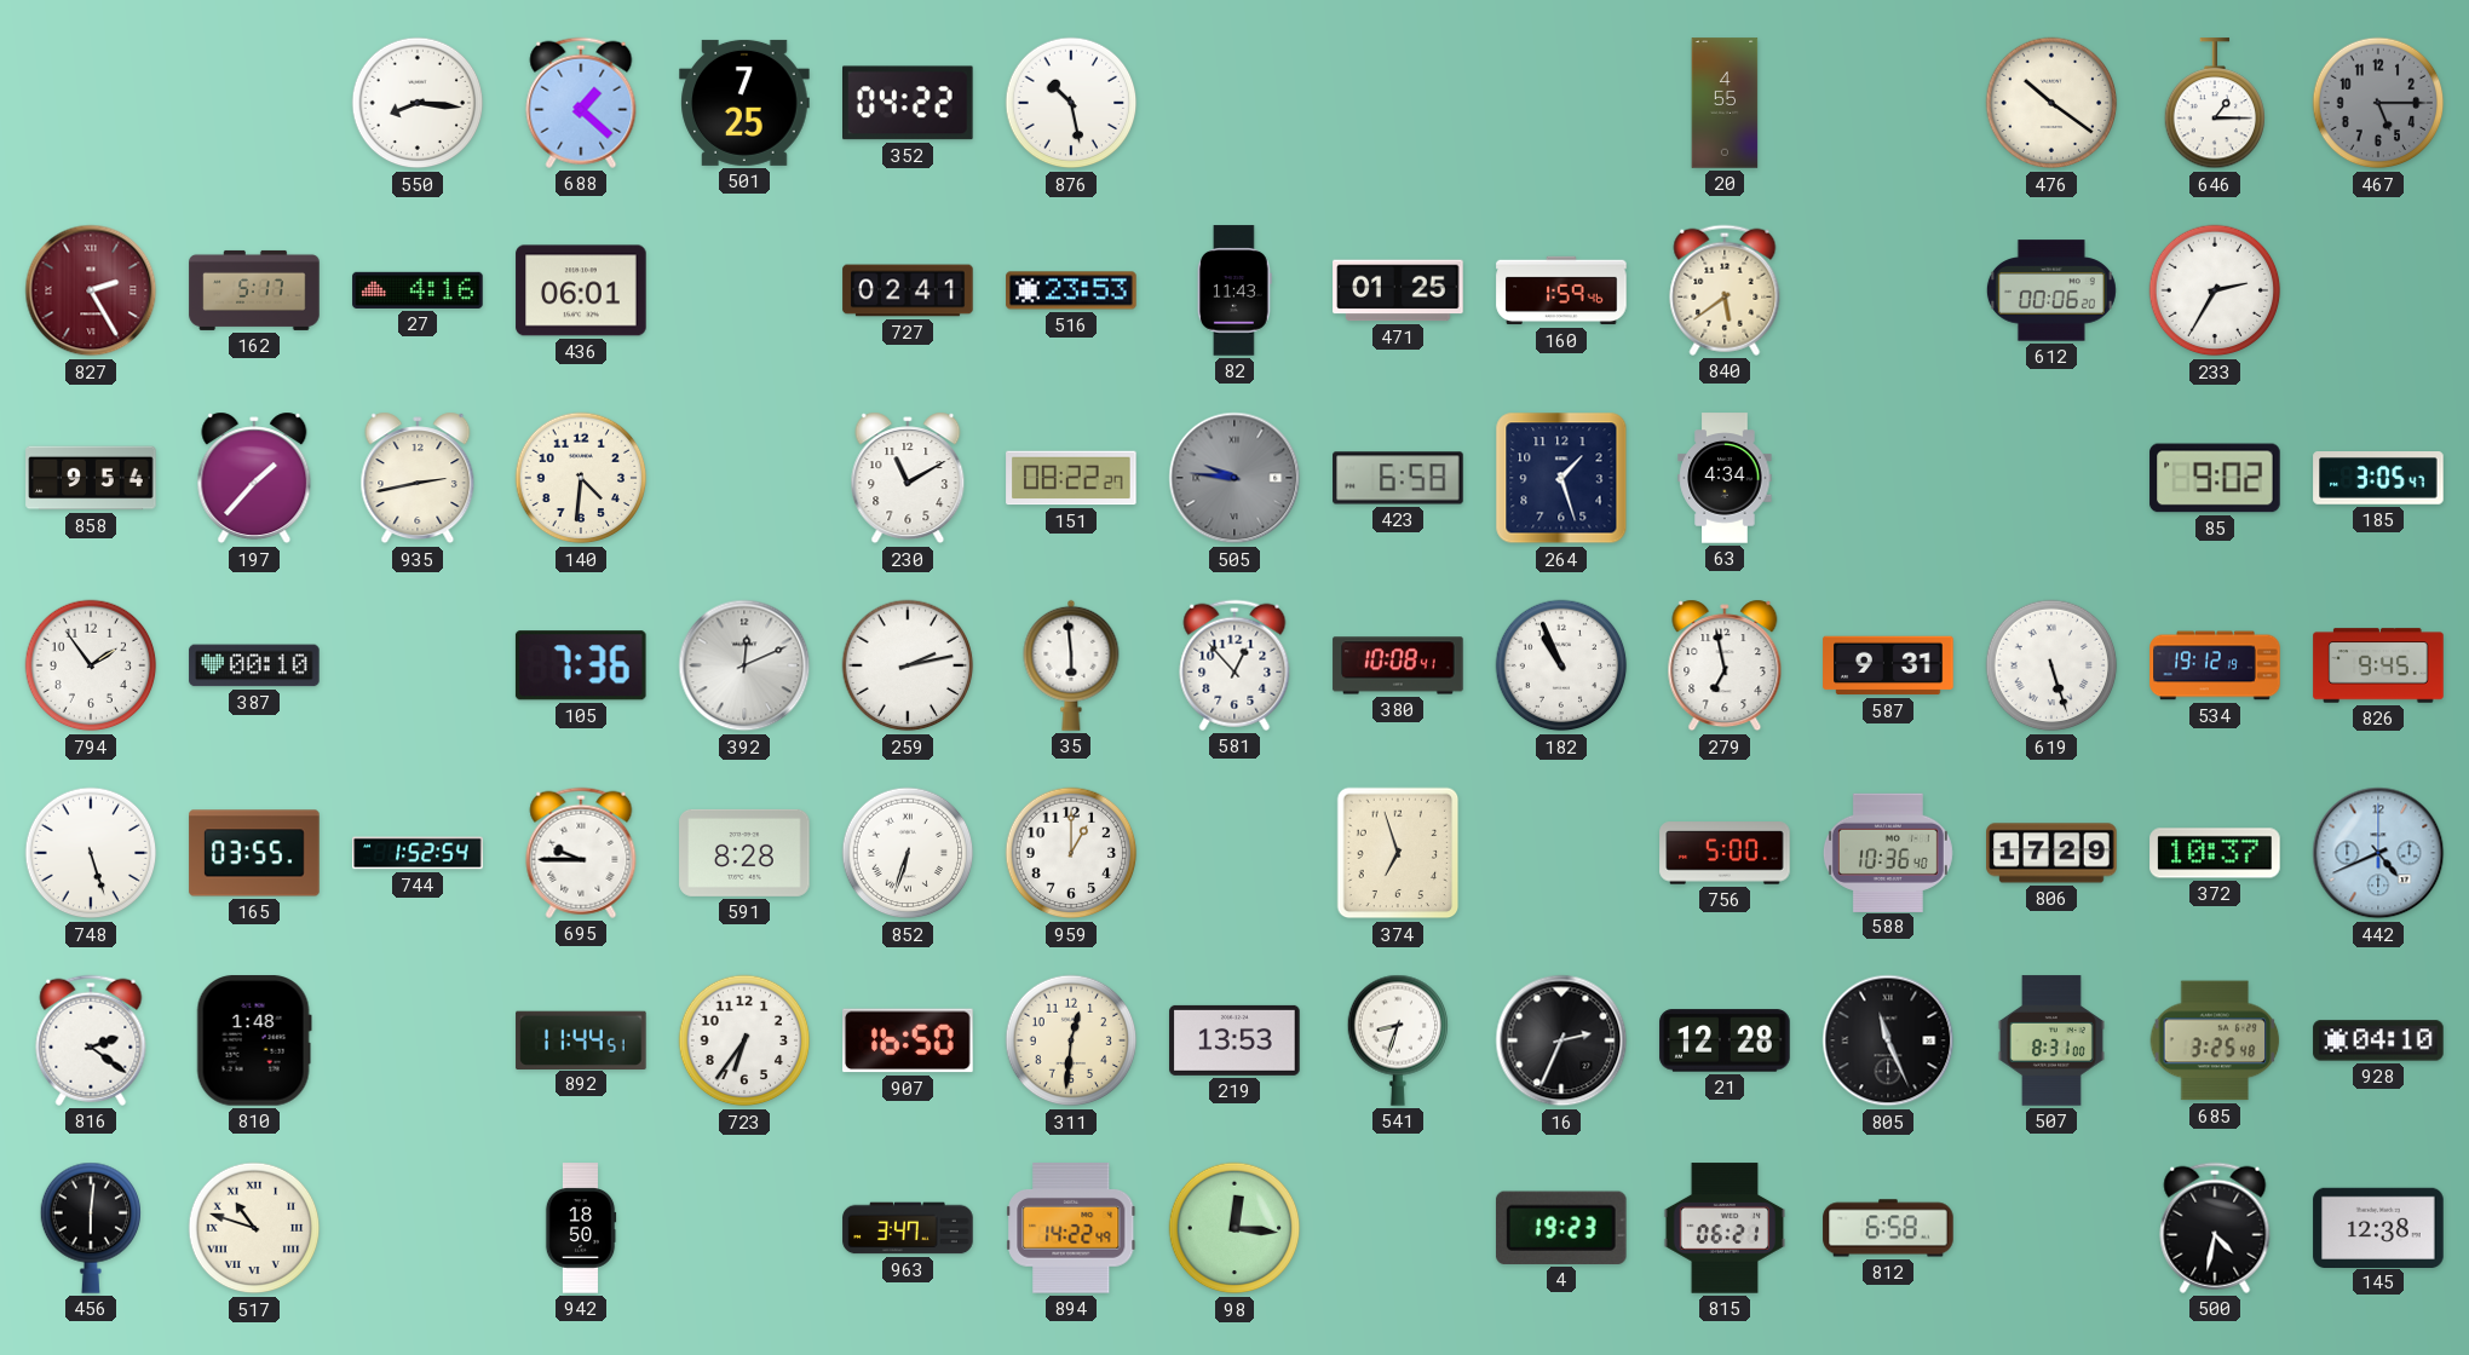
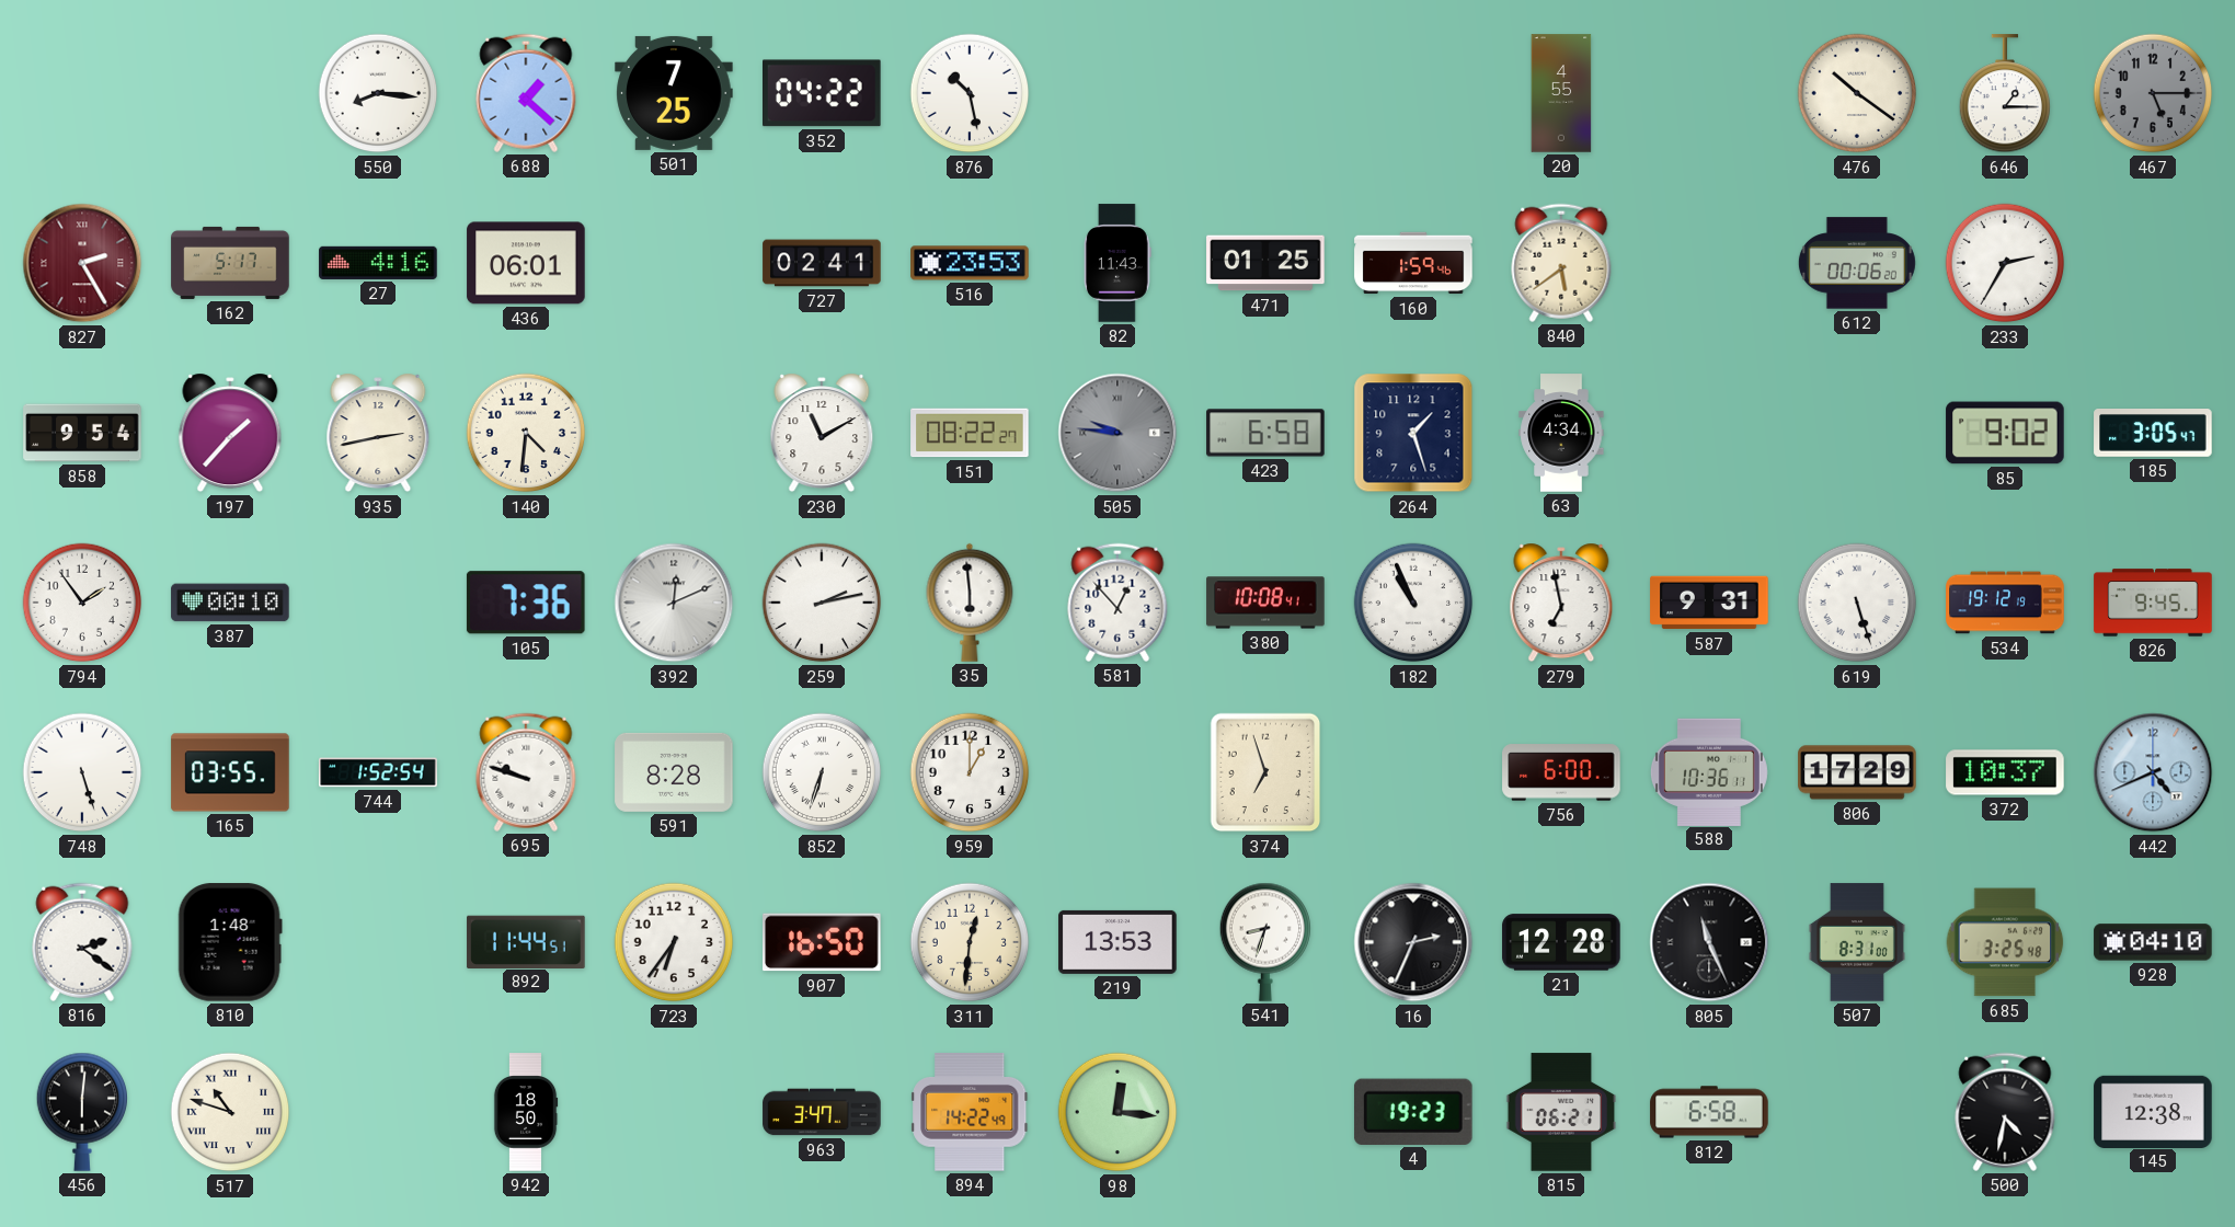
695: 9:45 -> 9:48 (526, 772)
756: 5:00 -> 6:00 (1561, 772)
588: 10:36:40 -> 10:36:11 (1709, 771)
